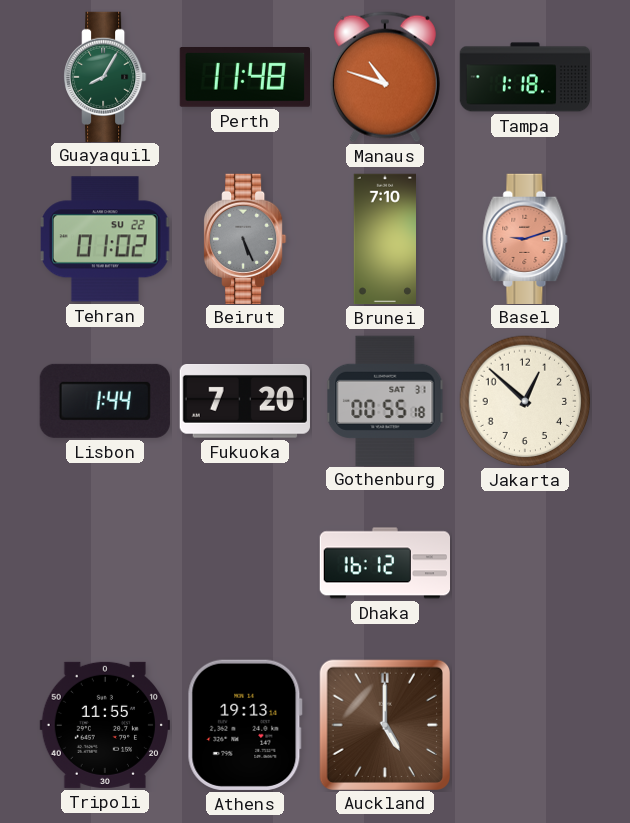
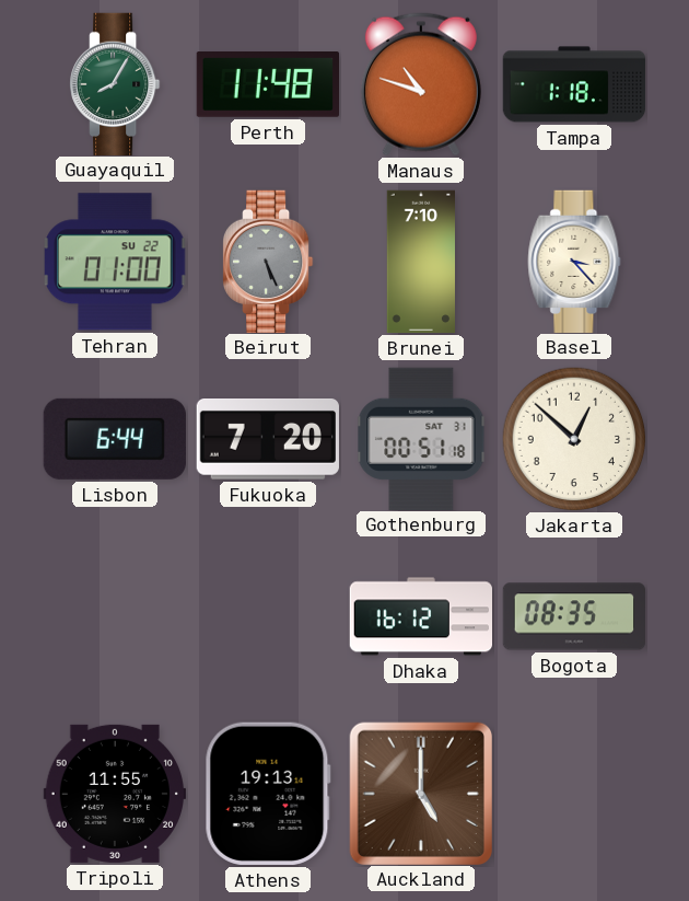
Tehran: 01:02 -> 01:00 (116, 262)
Basel: 9:12 -> 3:23 (574, 261)
Basel dial: salmon -> cream (574, 261)
Lisbon: 1:44 -> 6:44 (115, 439)
Gothenburg: 00:55 -> 00:51 (421, 438)
Bogota: none -> 08:35 (573, 616)
